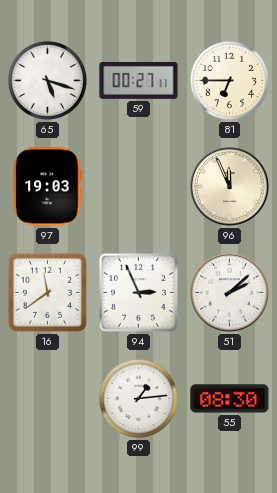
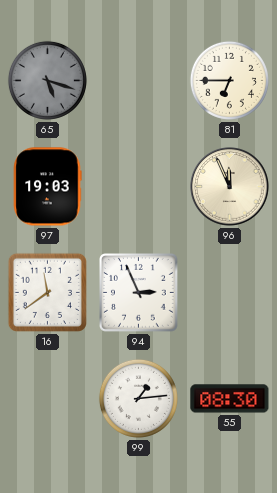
65 dial: white -> grey (47, 80)
59: 00:27 -> none (139, 80)
51: 2:08 -> none (230, 293)
